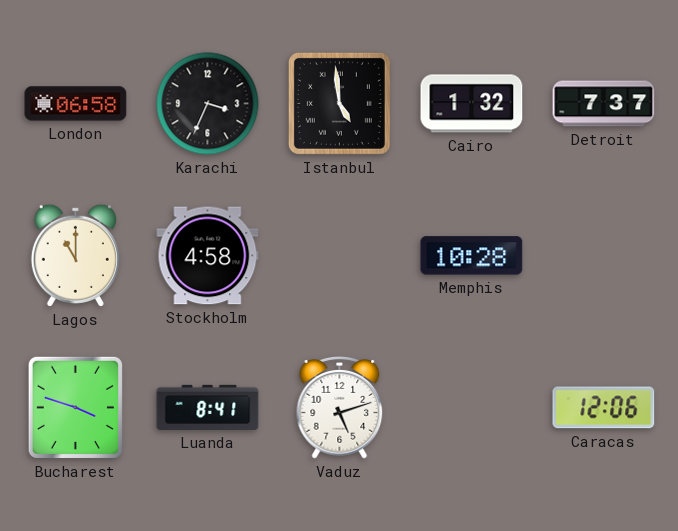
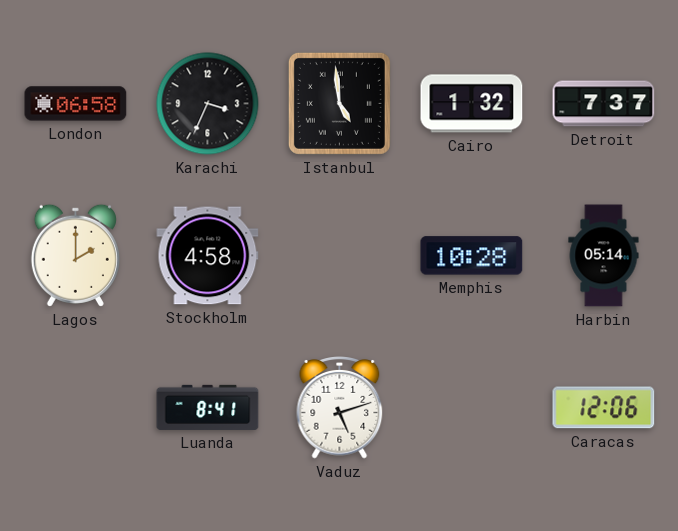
Lagos: 11:00 -> 2:00 (75, 255)
Harbin: none -> 05:14 (604, 256)
Bucharest: 3:48 -> none (75, 407)
